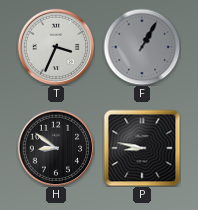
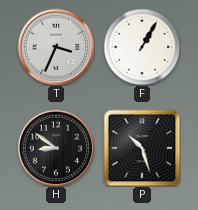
F dial: grey -> white (142, 47)
P: 8:47 -> 10:27 (142, 148)
